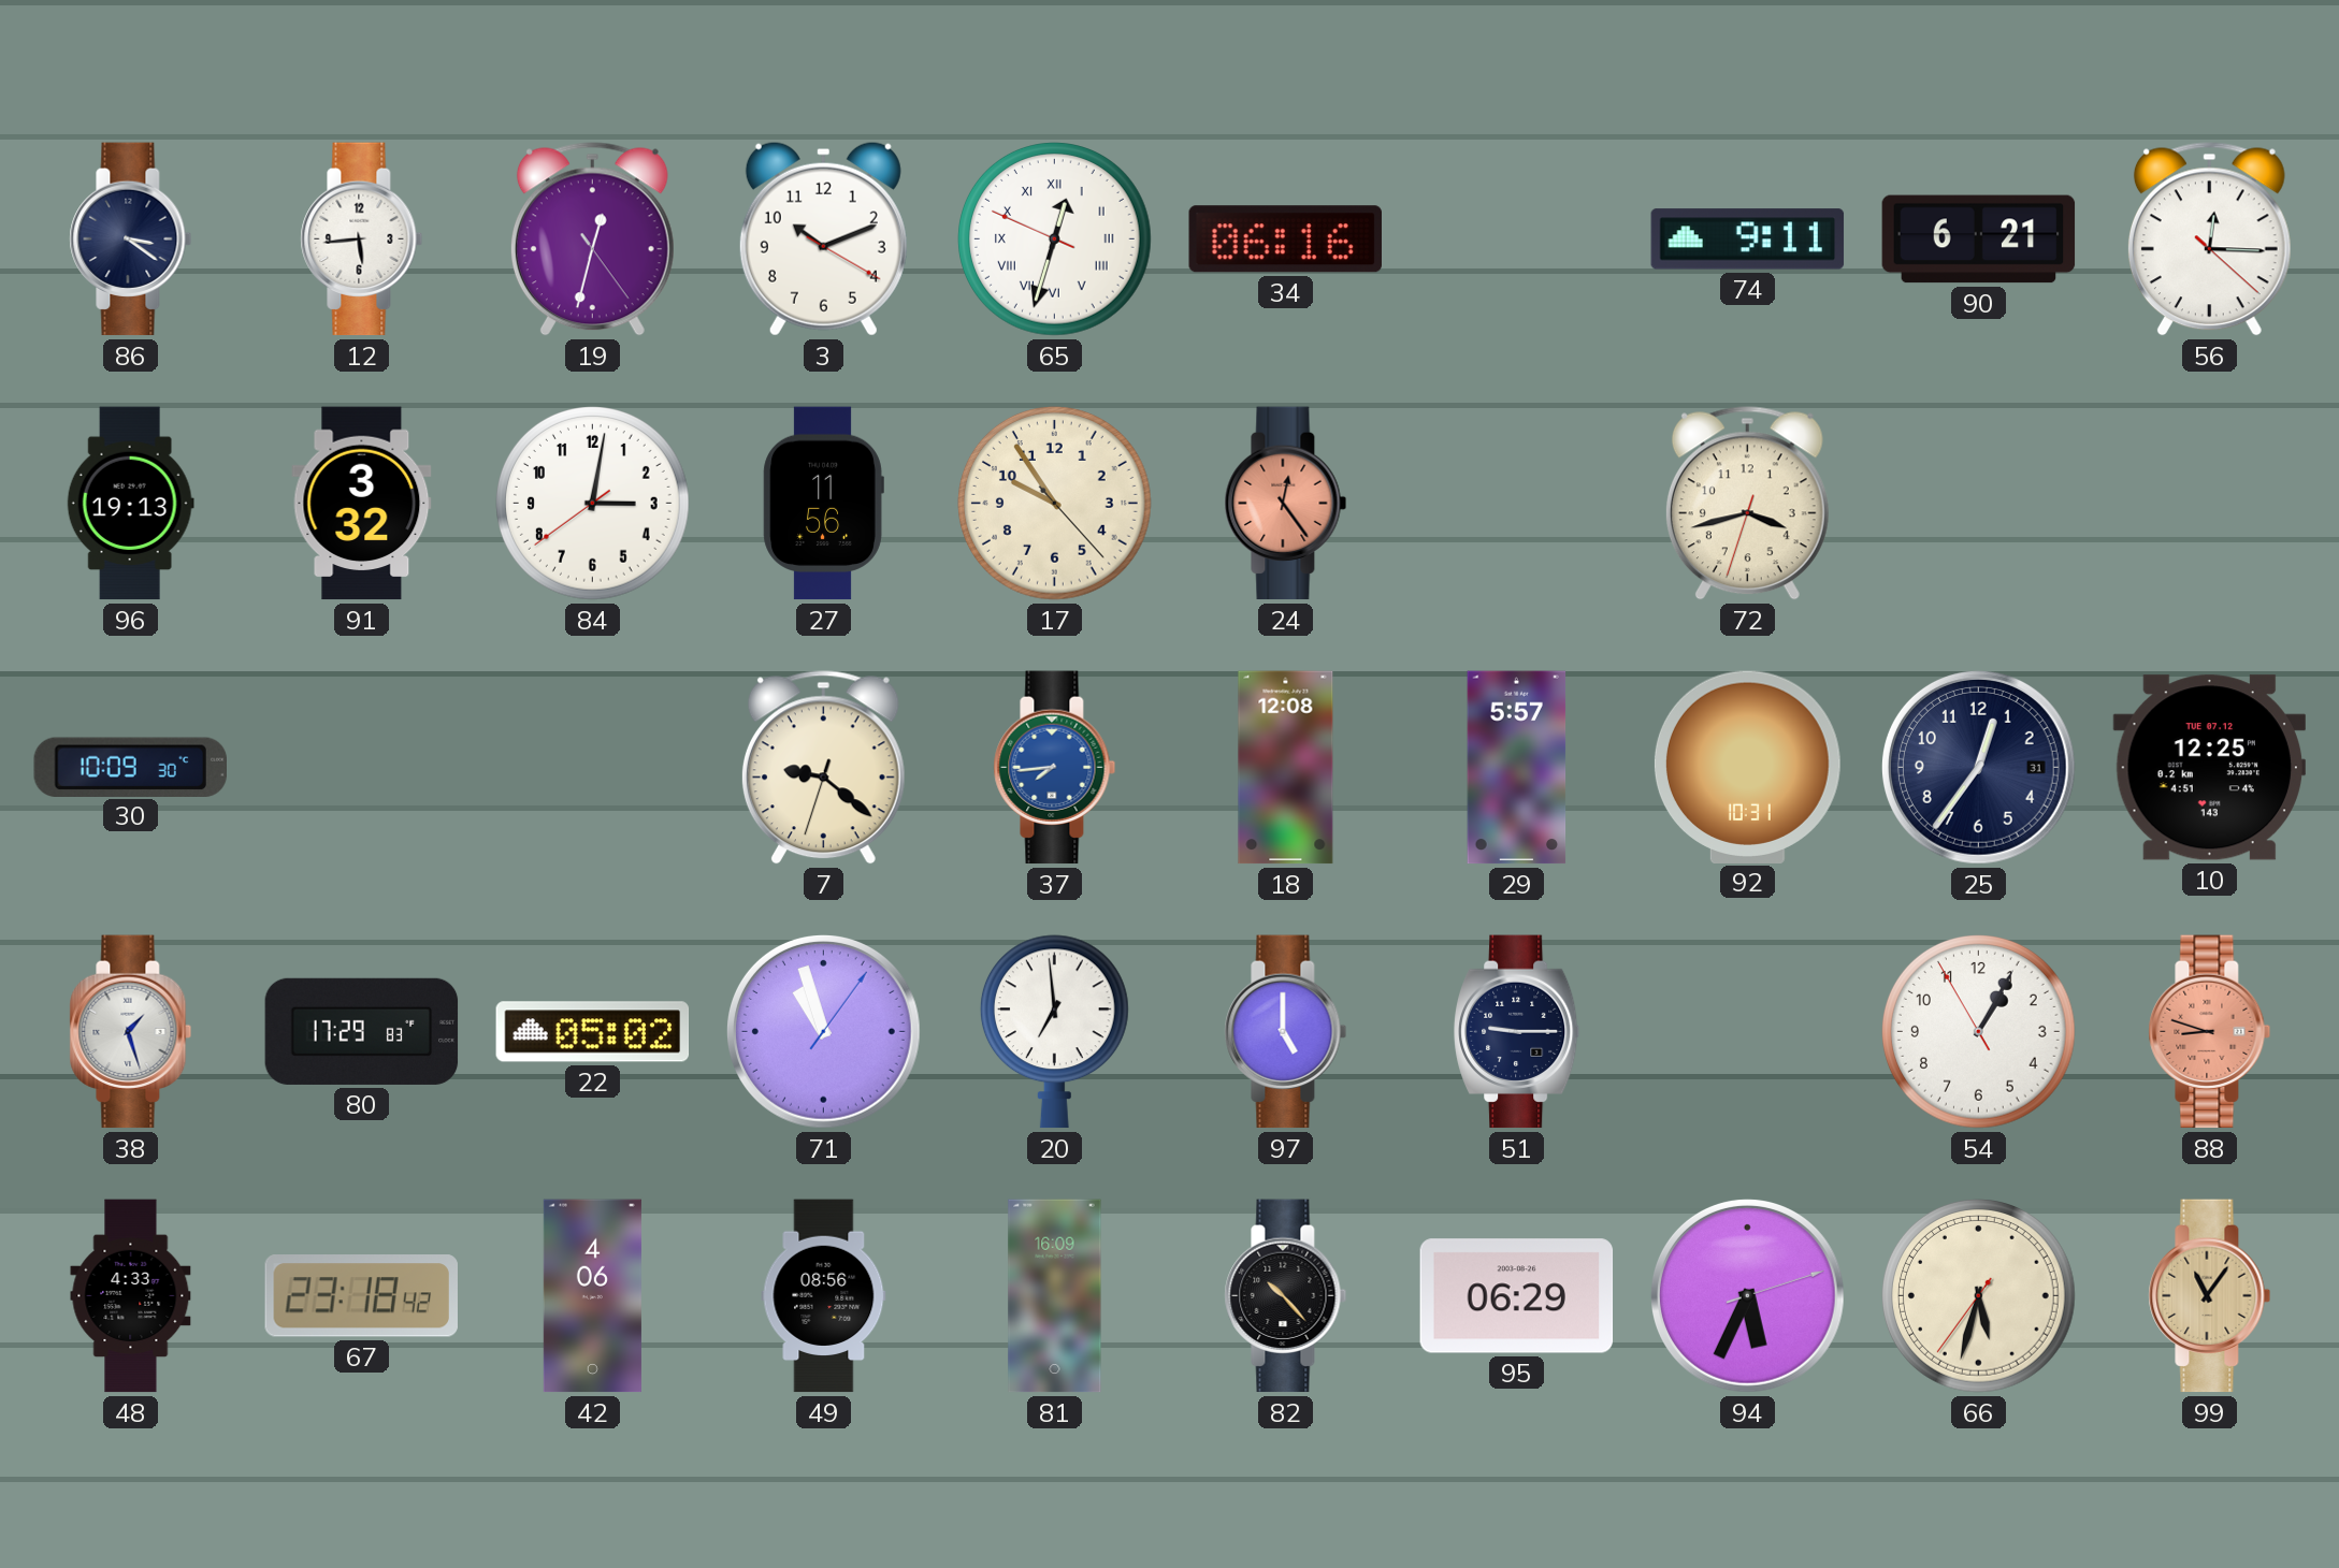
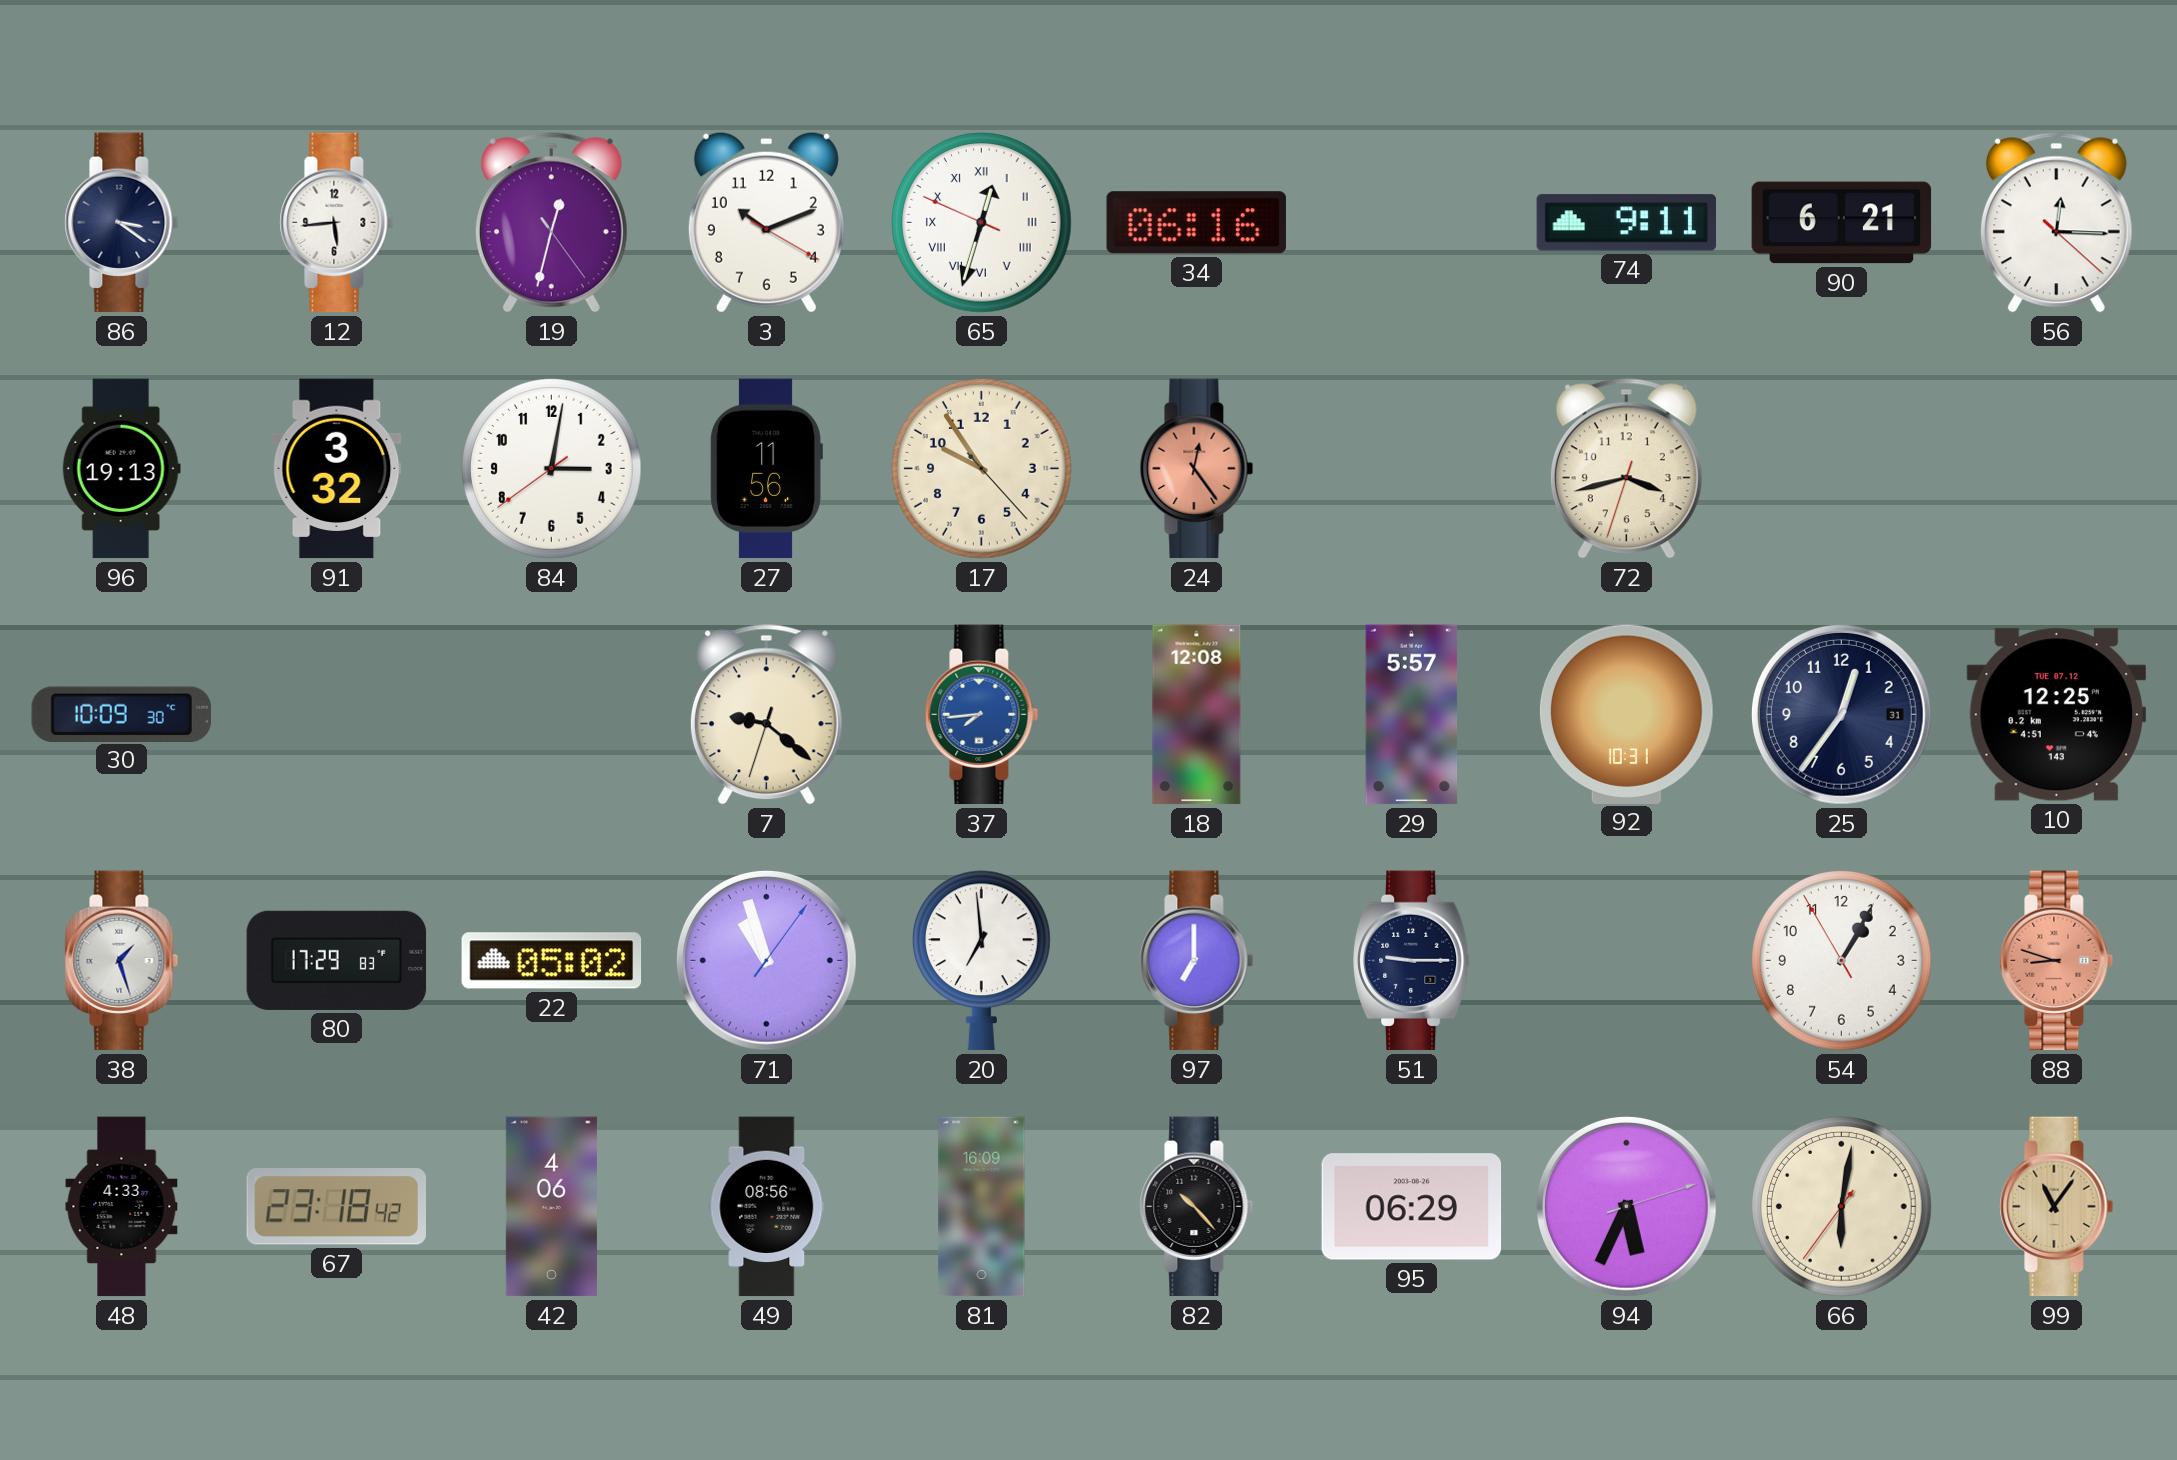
97: 5:00 -> 7:00 (1197, 961)
66: 5:32 -> 6:01 (1842, 1207)
